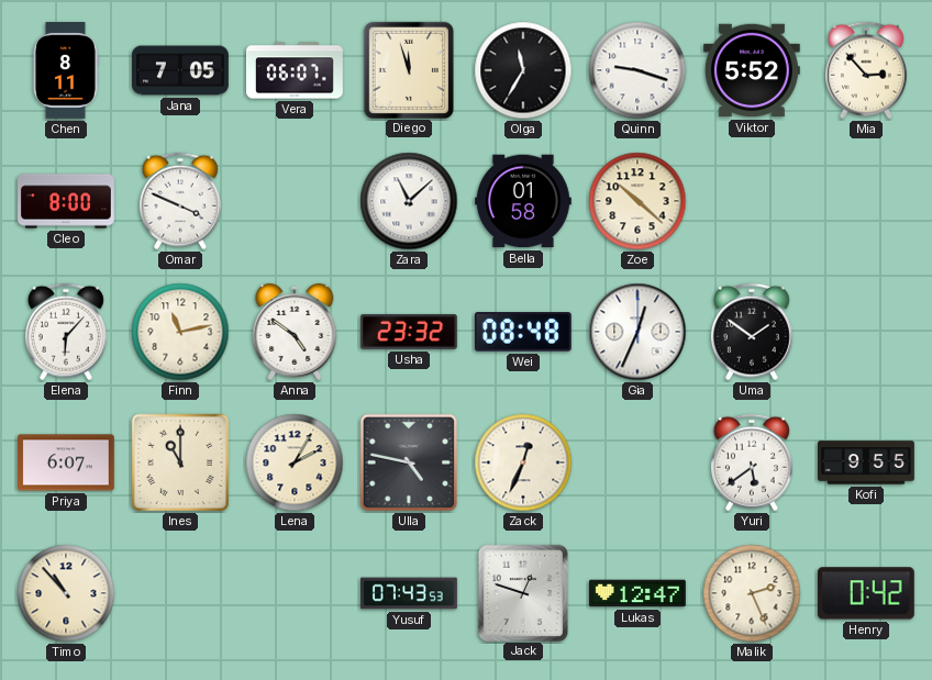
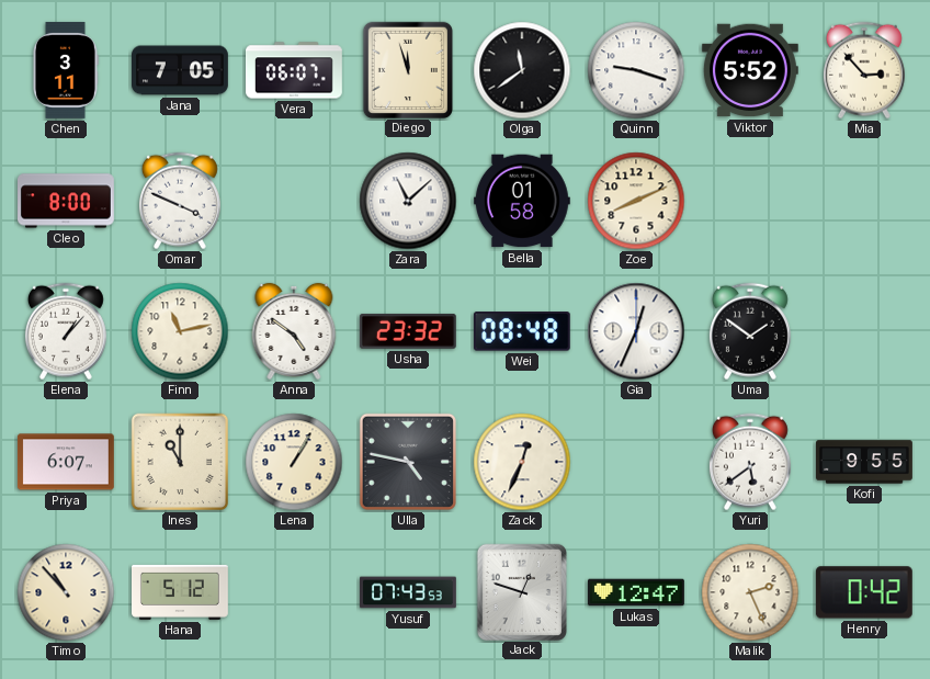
Chen: 8:11 -> 3:11 (66, 70)
Olga: 11:35 -> 11:39 (522, 70)
Zoe: 10:22 -> 8:11 (636, 201)
Elena: 6:07 -> 1:07 (66, 331)
Lena: 2:05 -> 1:05 (294, 462)
Hana: none -> 5:12 (181, 592)
